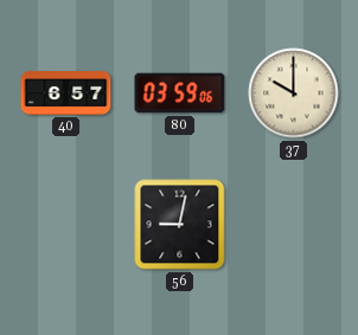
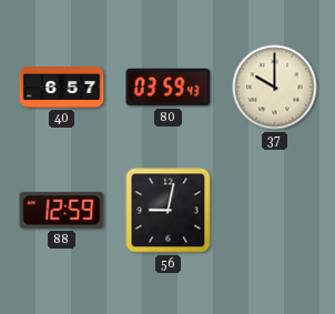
80: 03:59:06 -> 03:59:43 (169, 88)
88: none -> 12:59 (62, 210)
